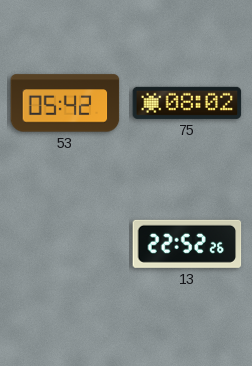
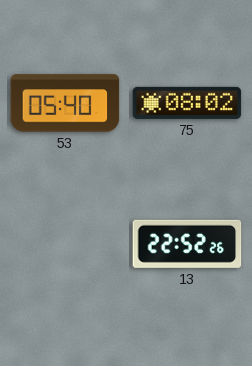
53: 05:42 -> 05:40 (65, 103)
